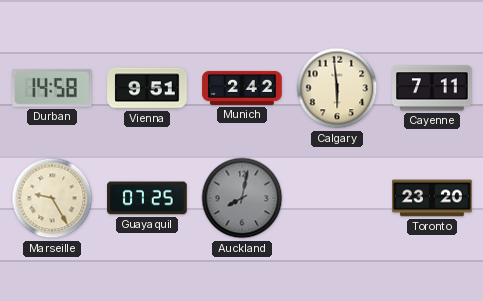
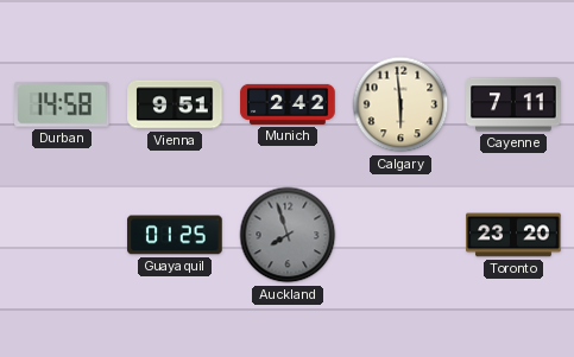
Marseille: 9:25 -> none (52, 198)
Guayaquil: 07:25 -> 01:25 (175, 235)
Auckland: 8:02 -> 7:57 (288, 235)
